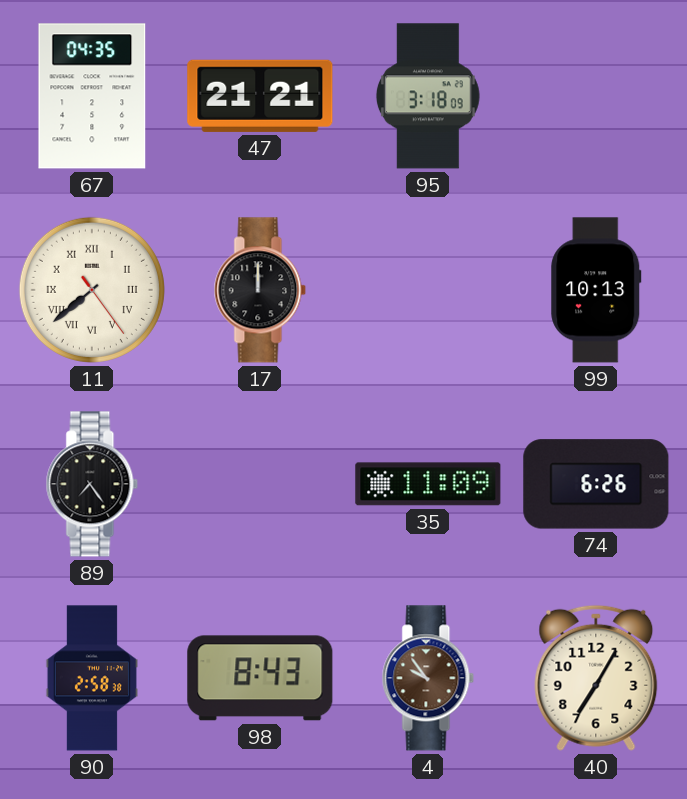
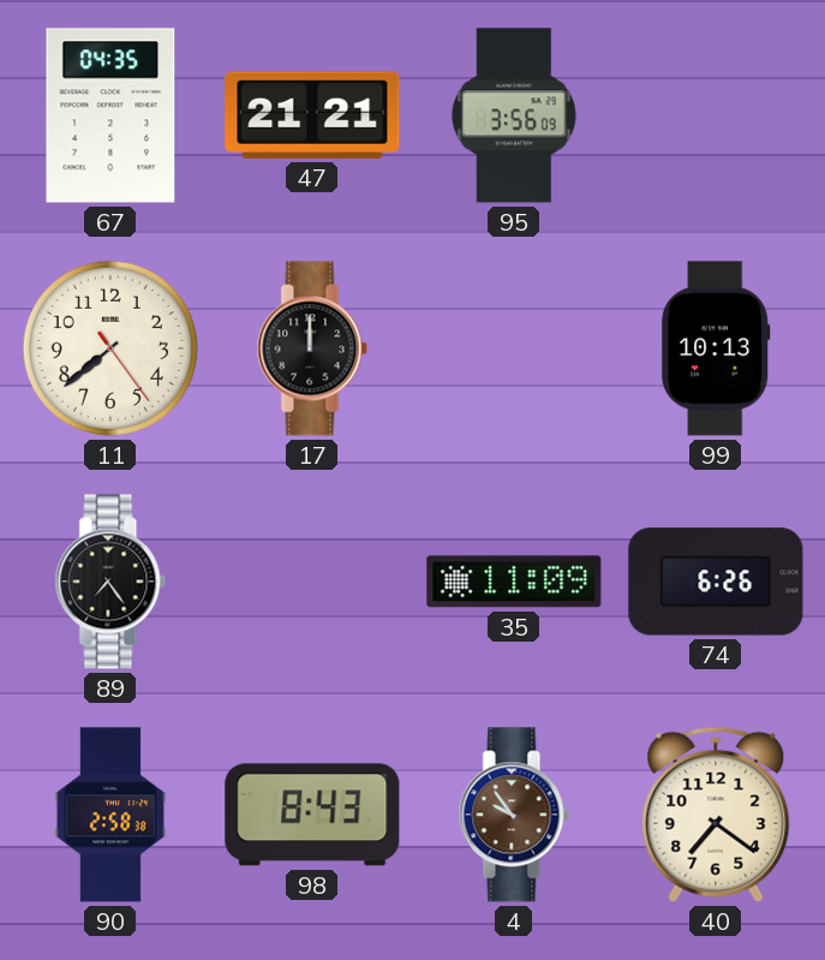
95: 3:18 -> 3:56 (514, 115)
11 numerals: Roman -> Arabic (110, 348)
40: 7:05 -> 7:21 (716, 815)
